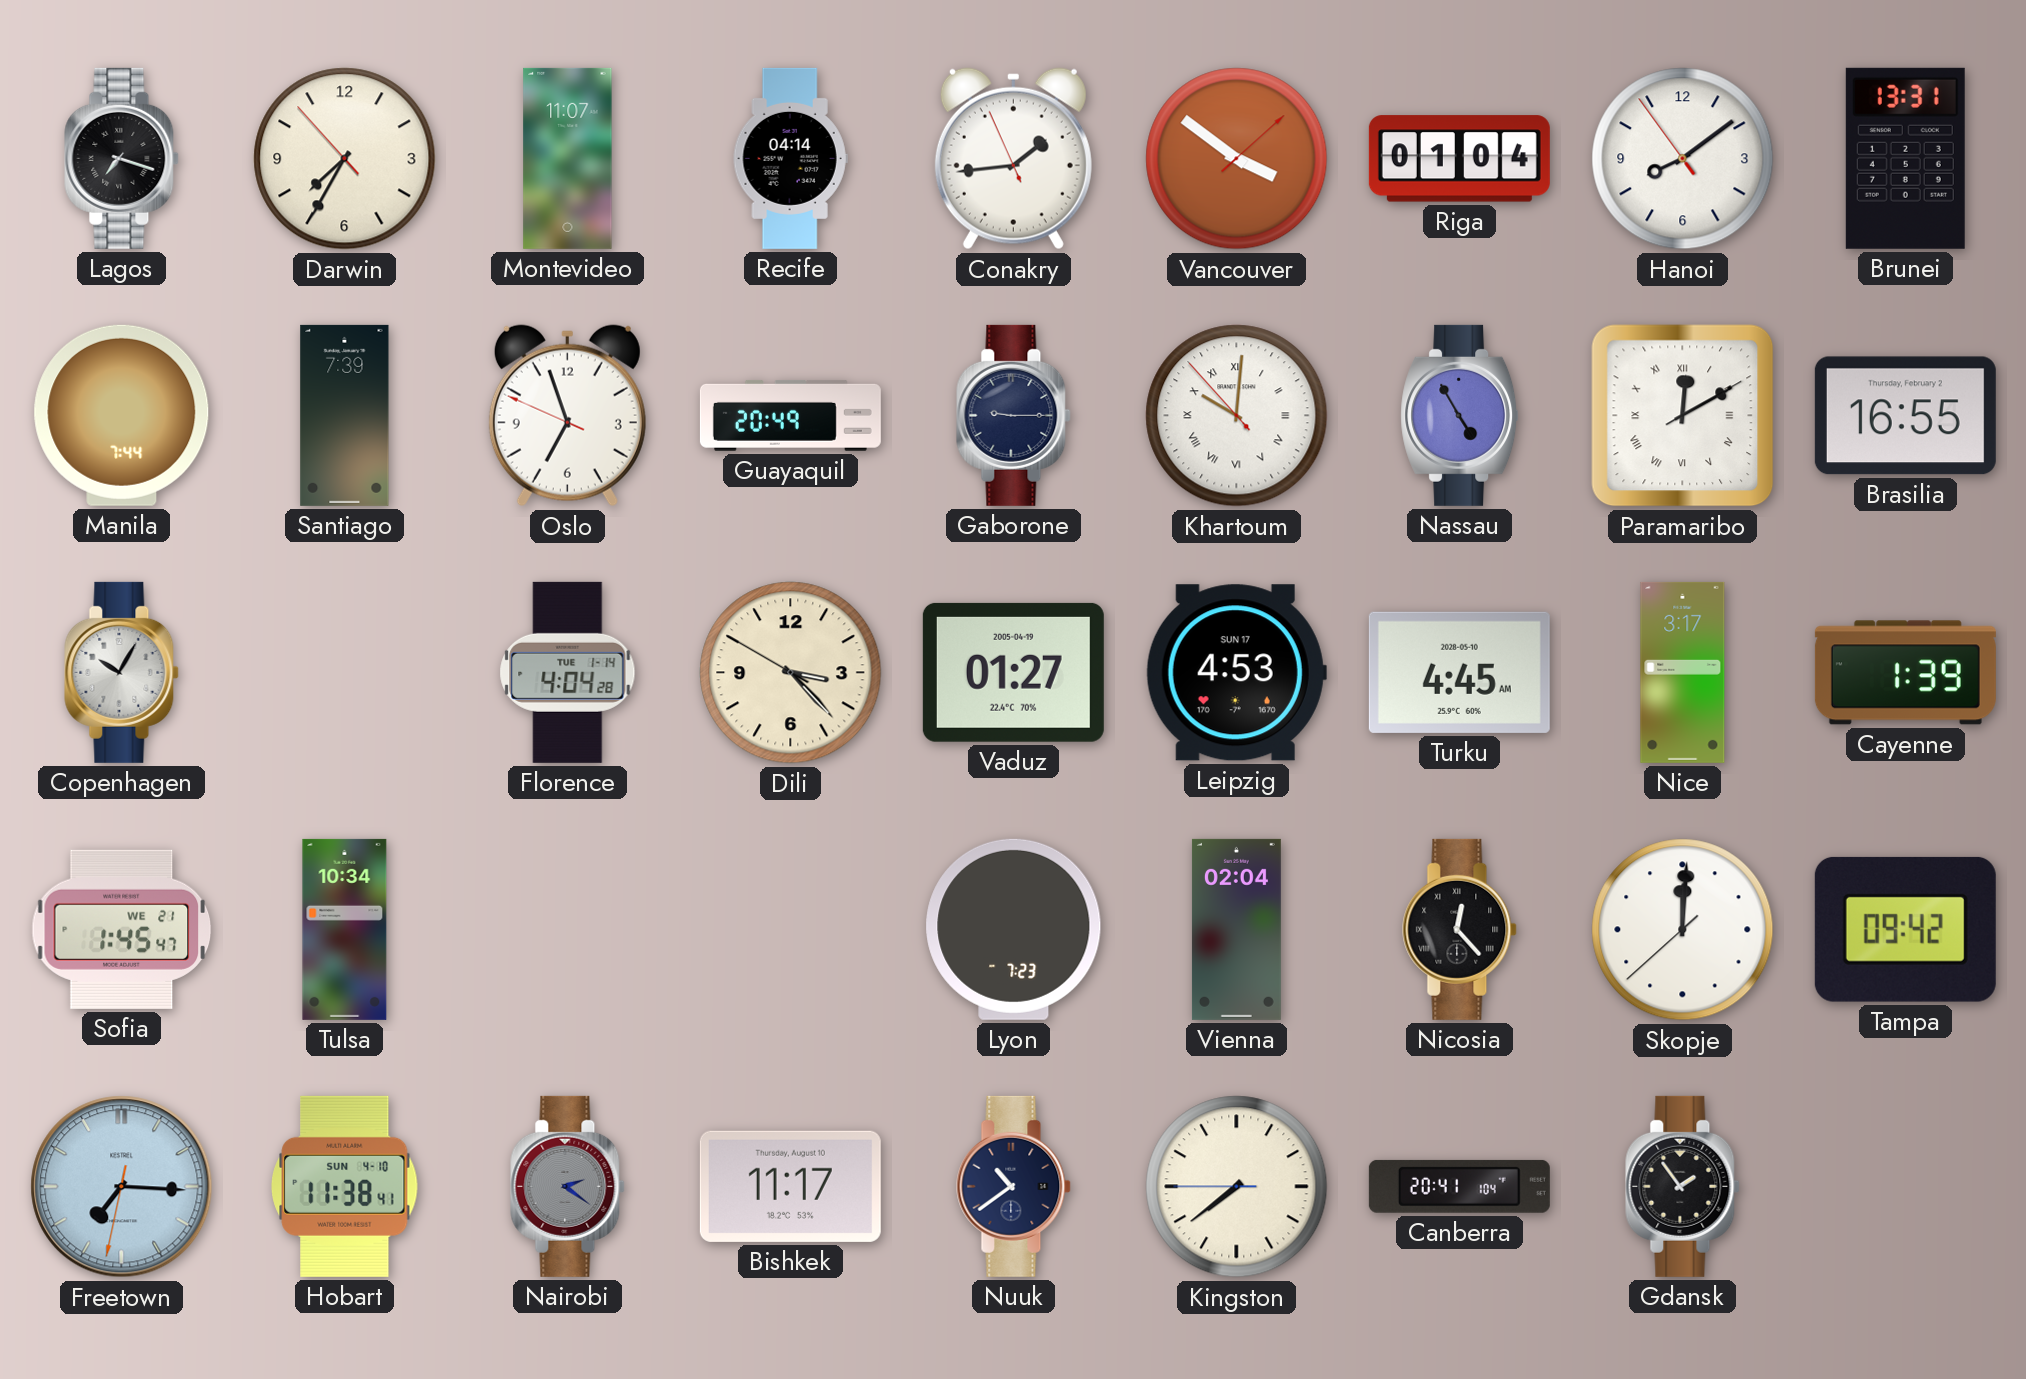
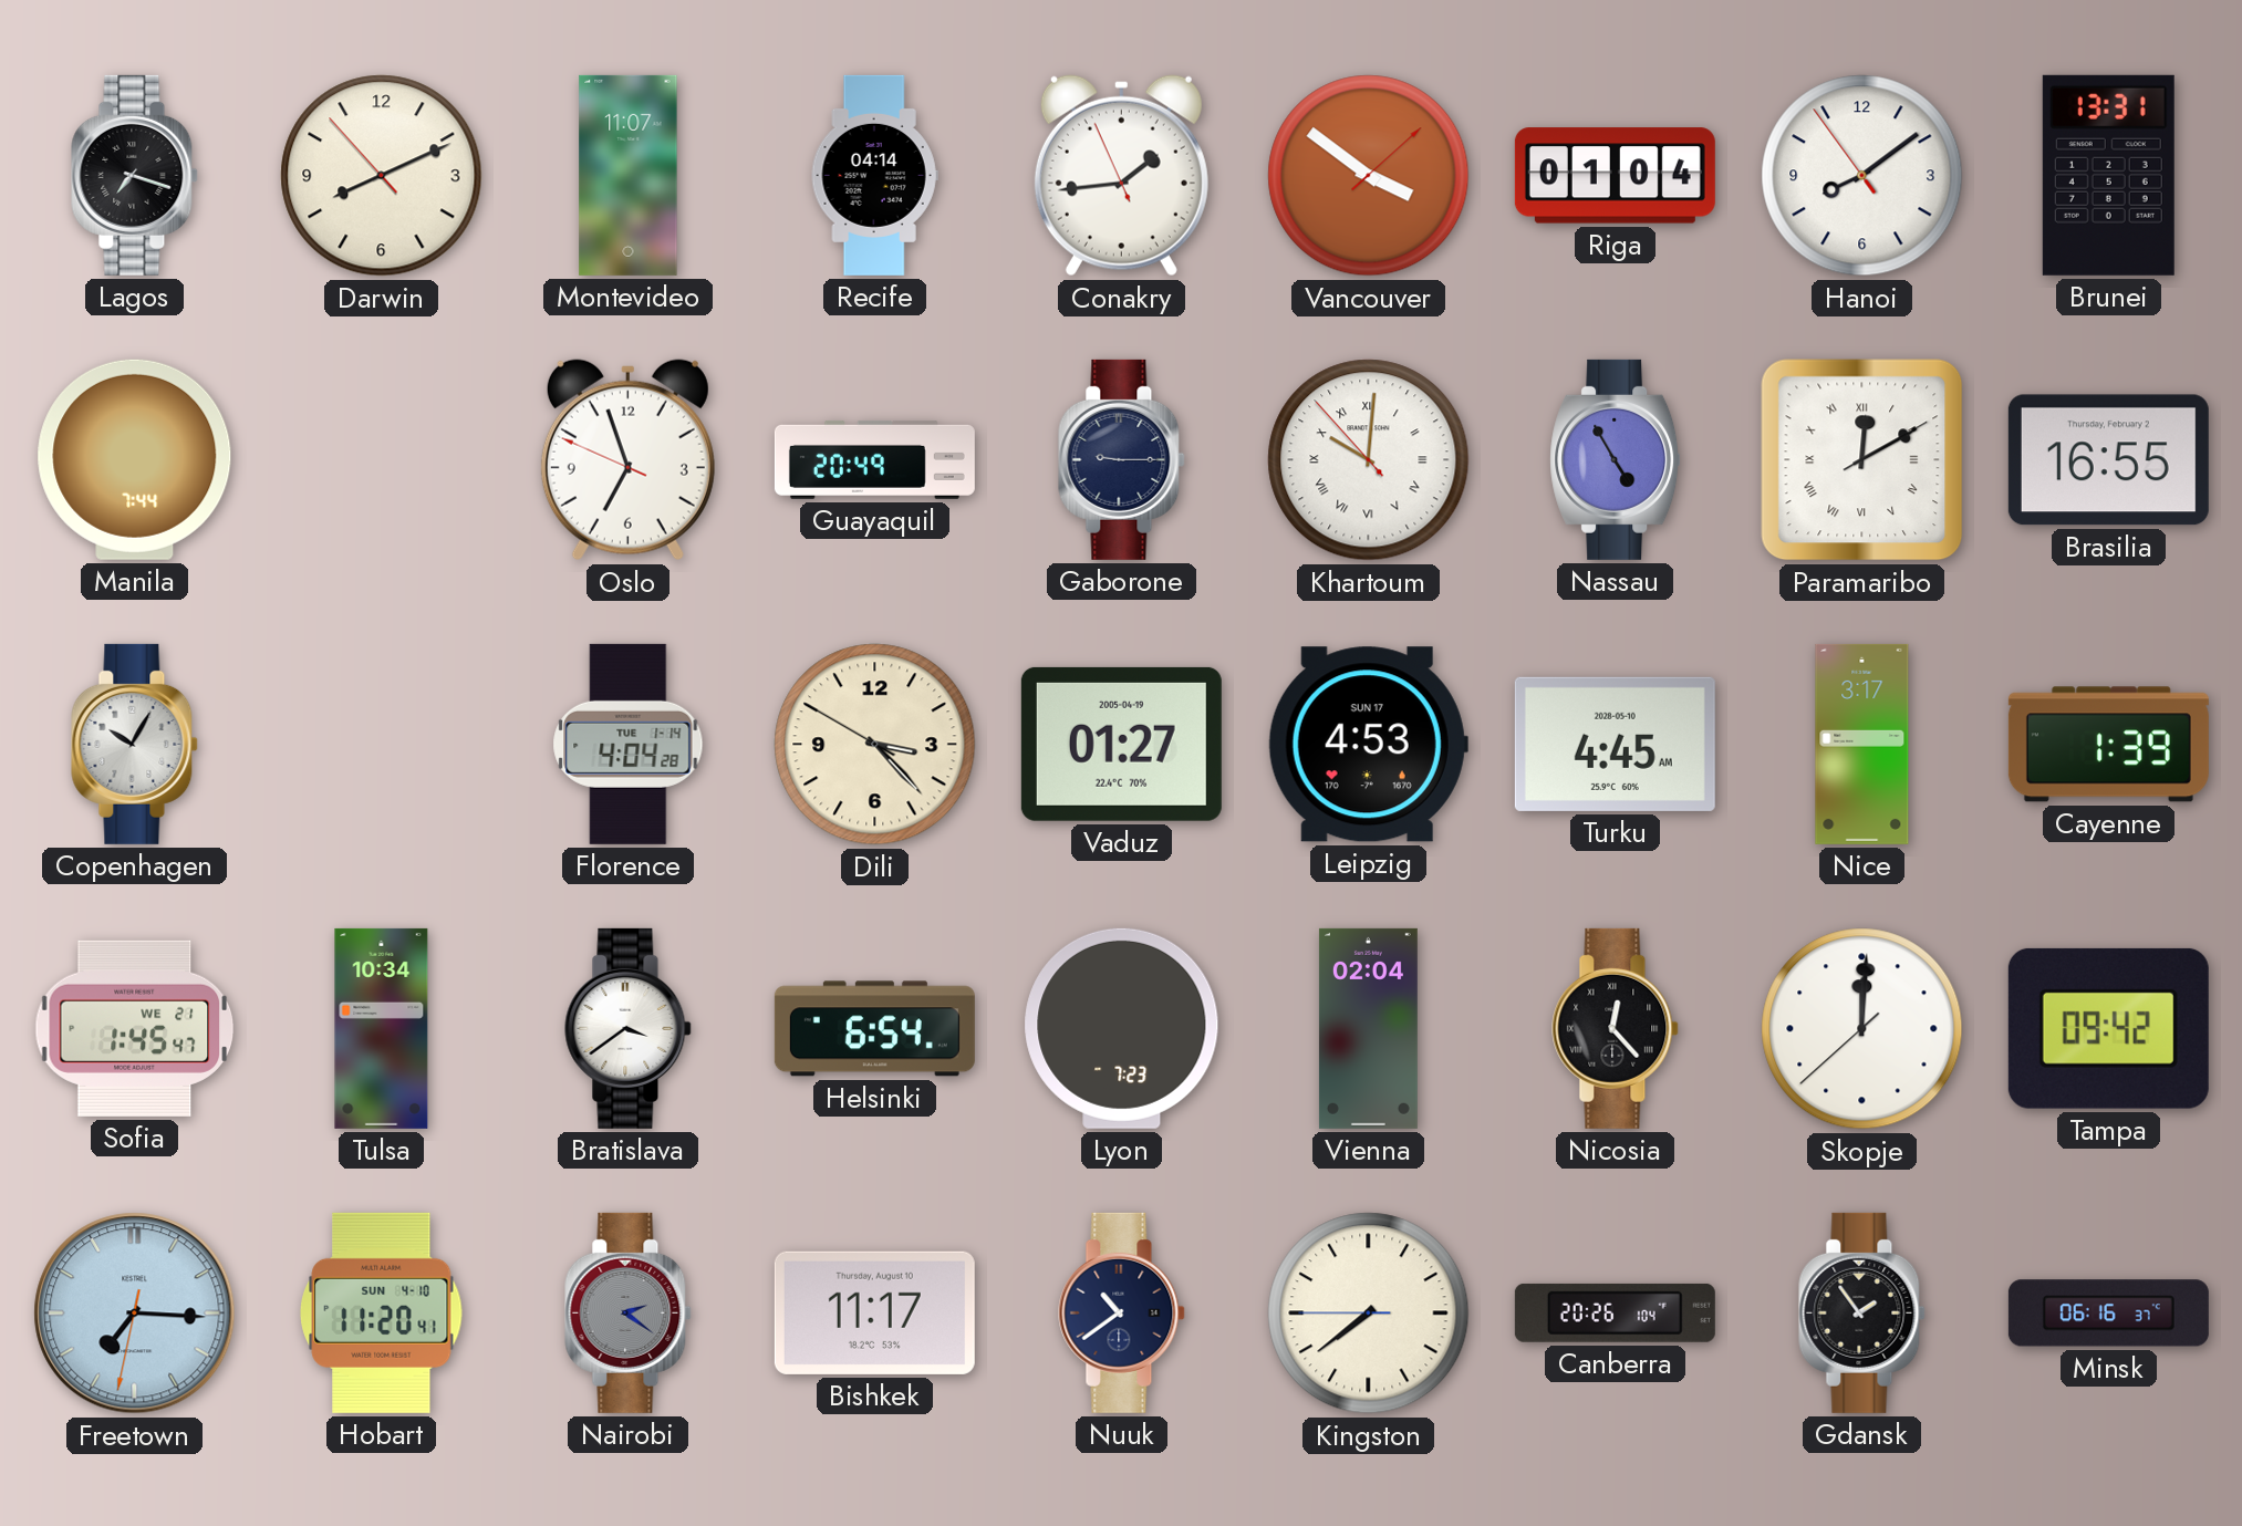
Darwin: 7:34 -> 8:10 (382, 176)
Santiago: 7:39 -> none (345, 415)
Bratislava: none -> 3:39 (629, 1028)
Helsinki: none -> 6:54 (874, 1029)
Hobart: 11:38 -> 11:20 (382, 1312)
Canberra: 20:41 -> 20:26 (1615, 1312)
Minsk: none -> 06:16 (2108, 1314)
